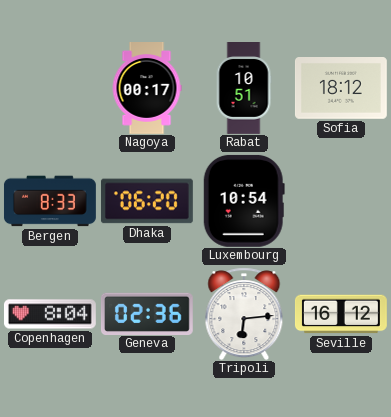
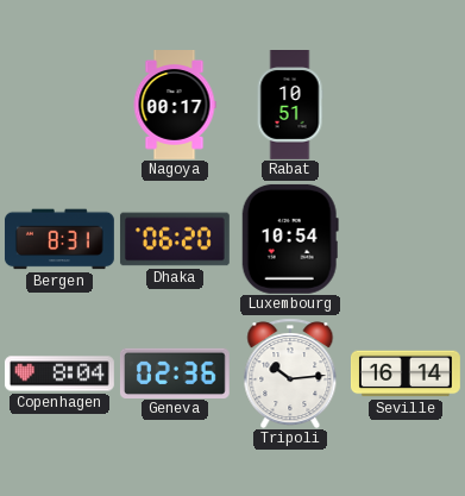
Sofia: 18:12 -> none (341, 89)
Bergen: 8:33 -> 8:31 (59, 239)
Tripoli: 6:14 -> 10:14 (290, 373)
Seville: 16:12 -> 16:14 (406, 373)
